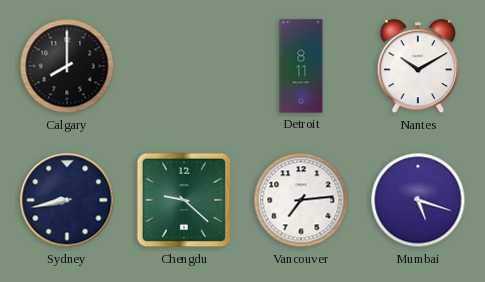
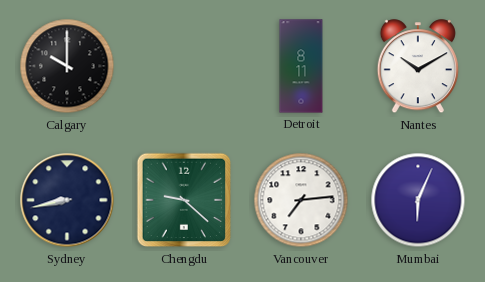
Calgary: 8:00 -> 10:00 (67, 66)
Mumbai: 5:18 -> 6:04 (418, 200)
